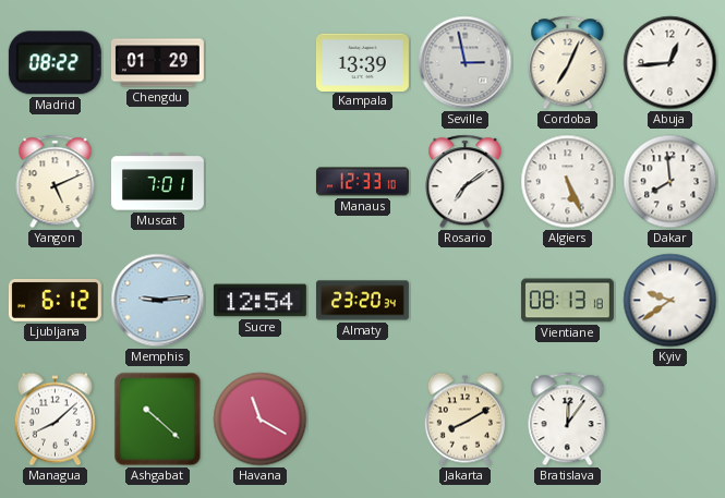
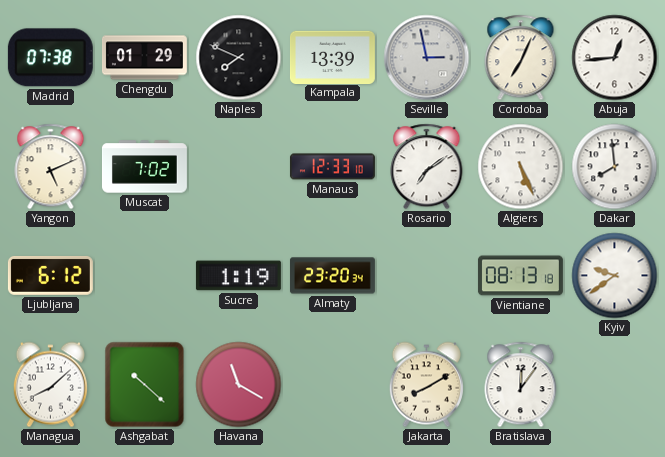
Madrid: 08:22 -> 07:38 (50, 58)
Naples: none -> 7:49 (239, 58)
Muscat: 7:01 -> 7:02 (144, 167)
Memphis: 9:14 -> none (158, 301)
Sucre: 12:54 -> 1:19 (238, 276)
